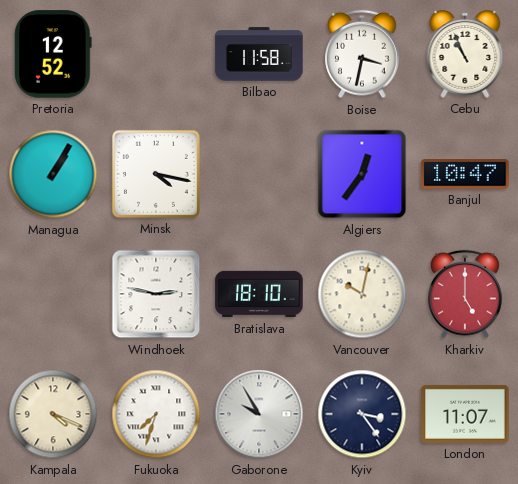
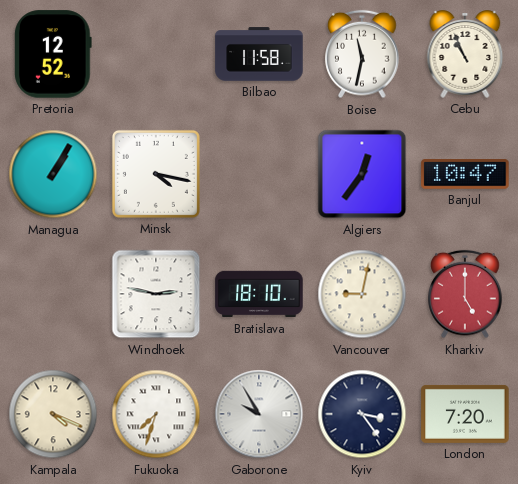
Boise: 3:32 -> 11:32 (362, 54)
Vancouver: 10:02 -> 9:02 (362, 294)
London: 11:07 -> 7:20 (465, 414)
